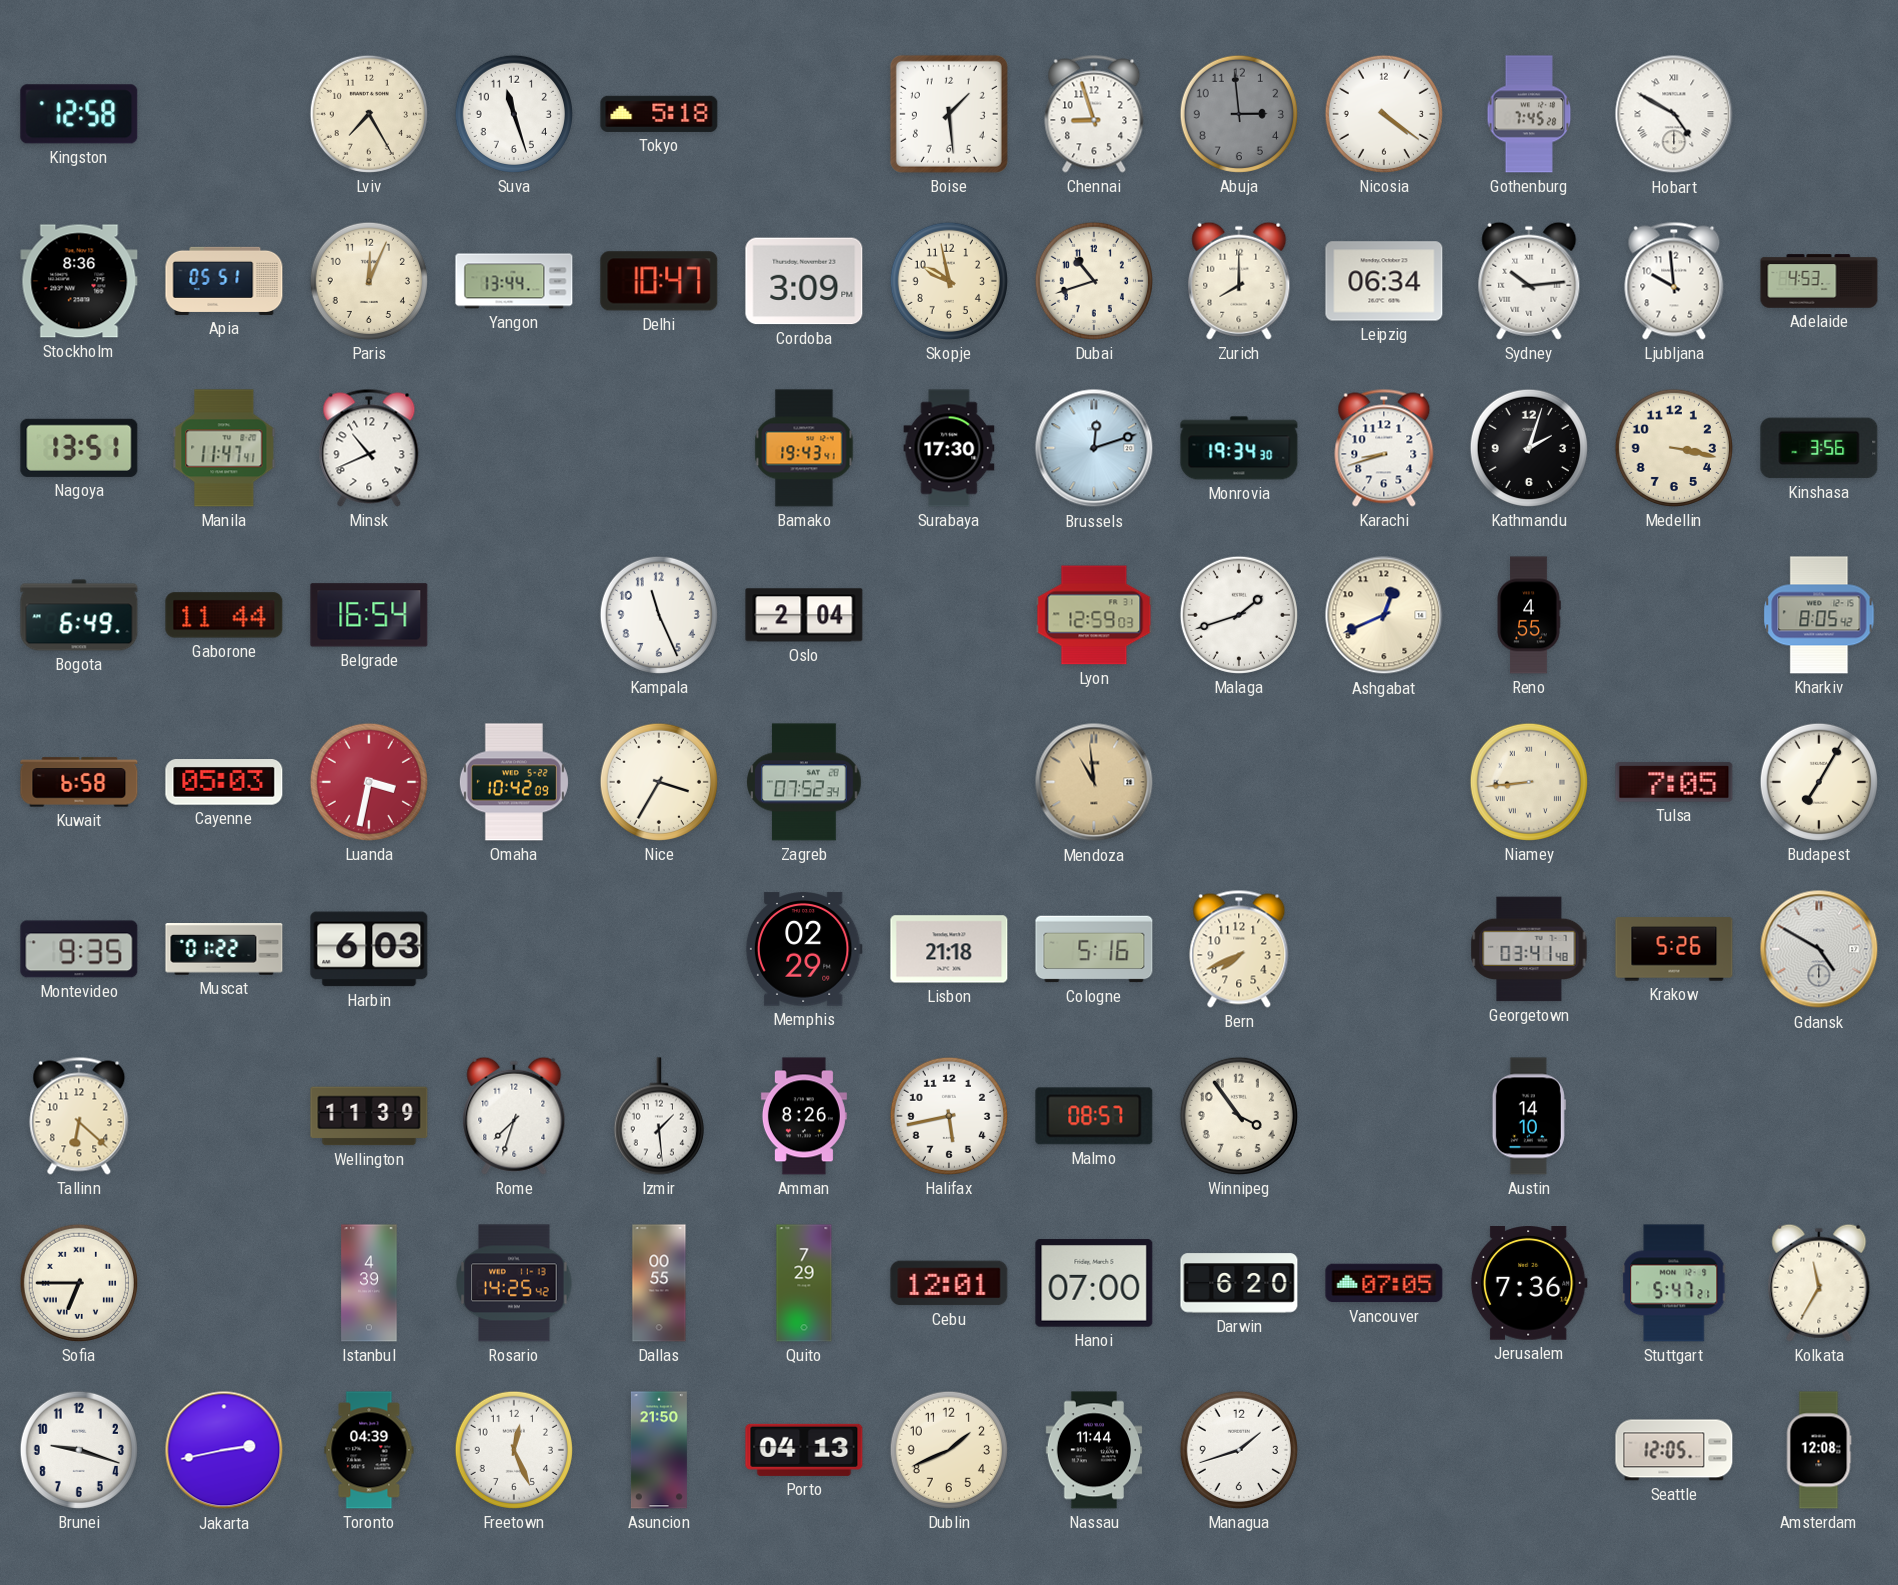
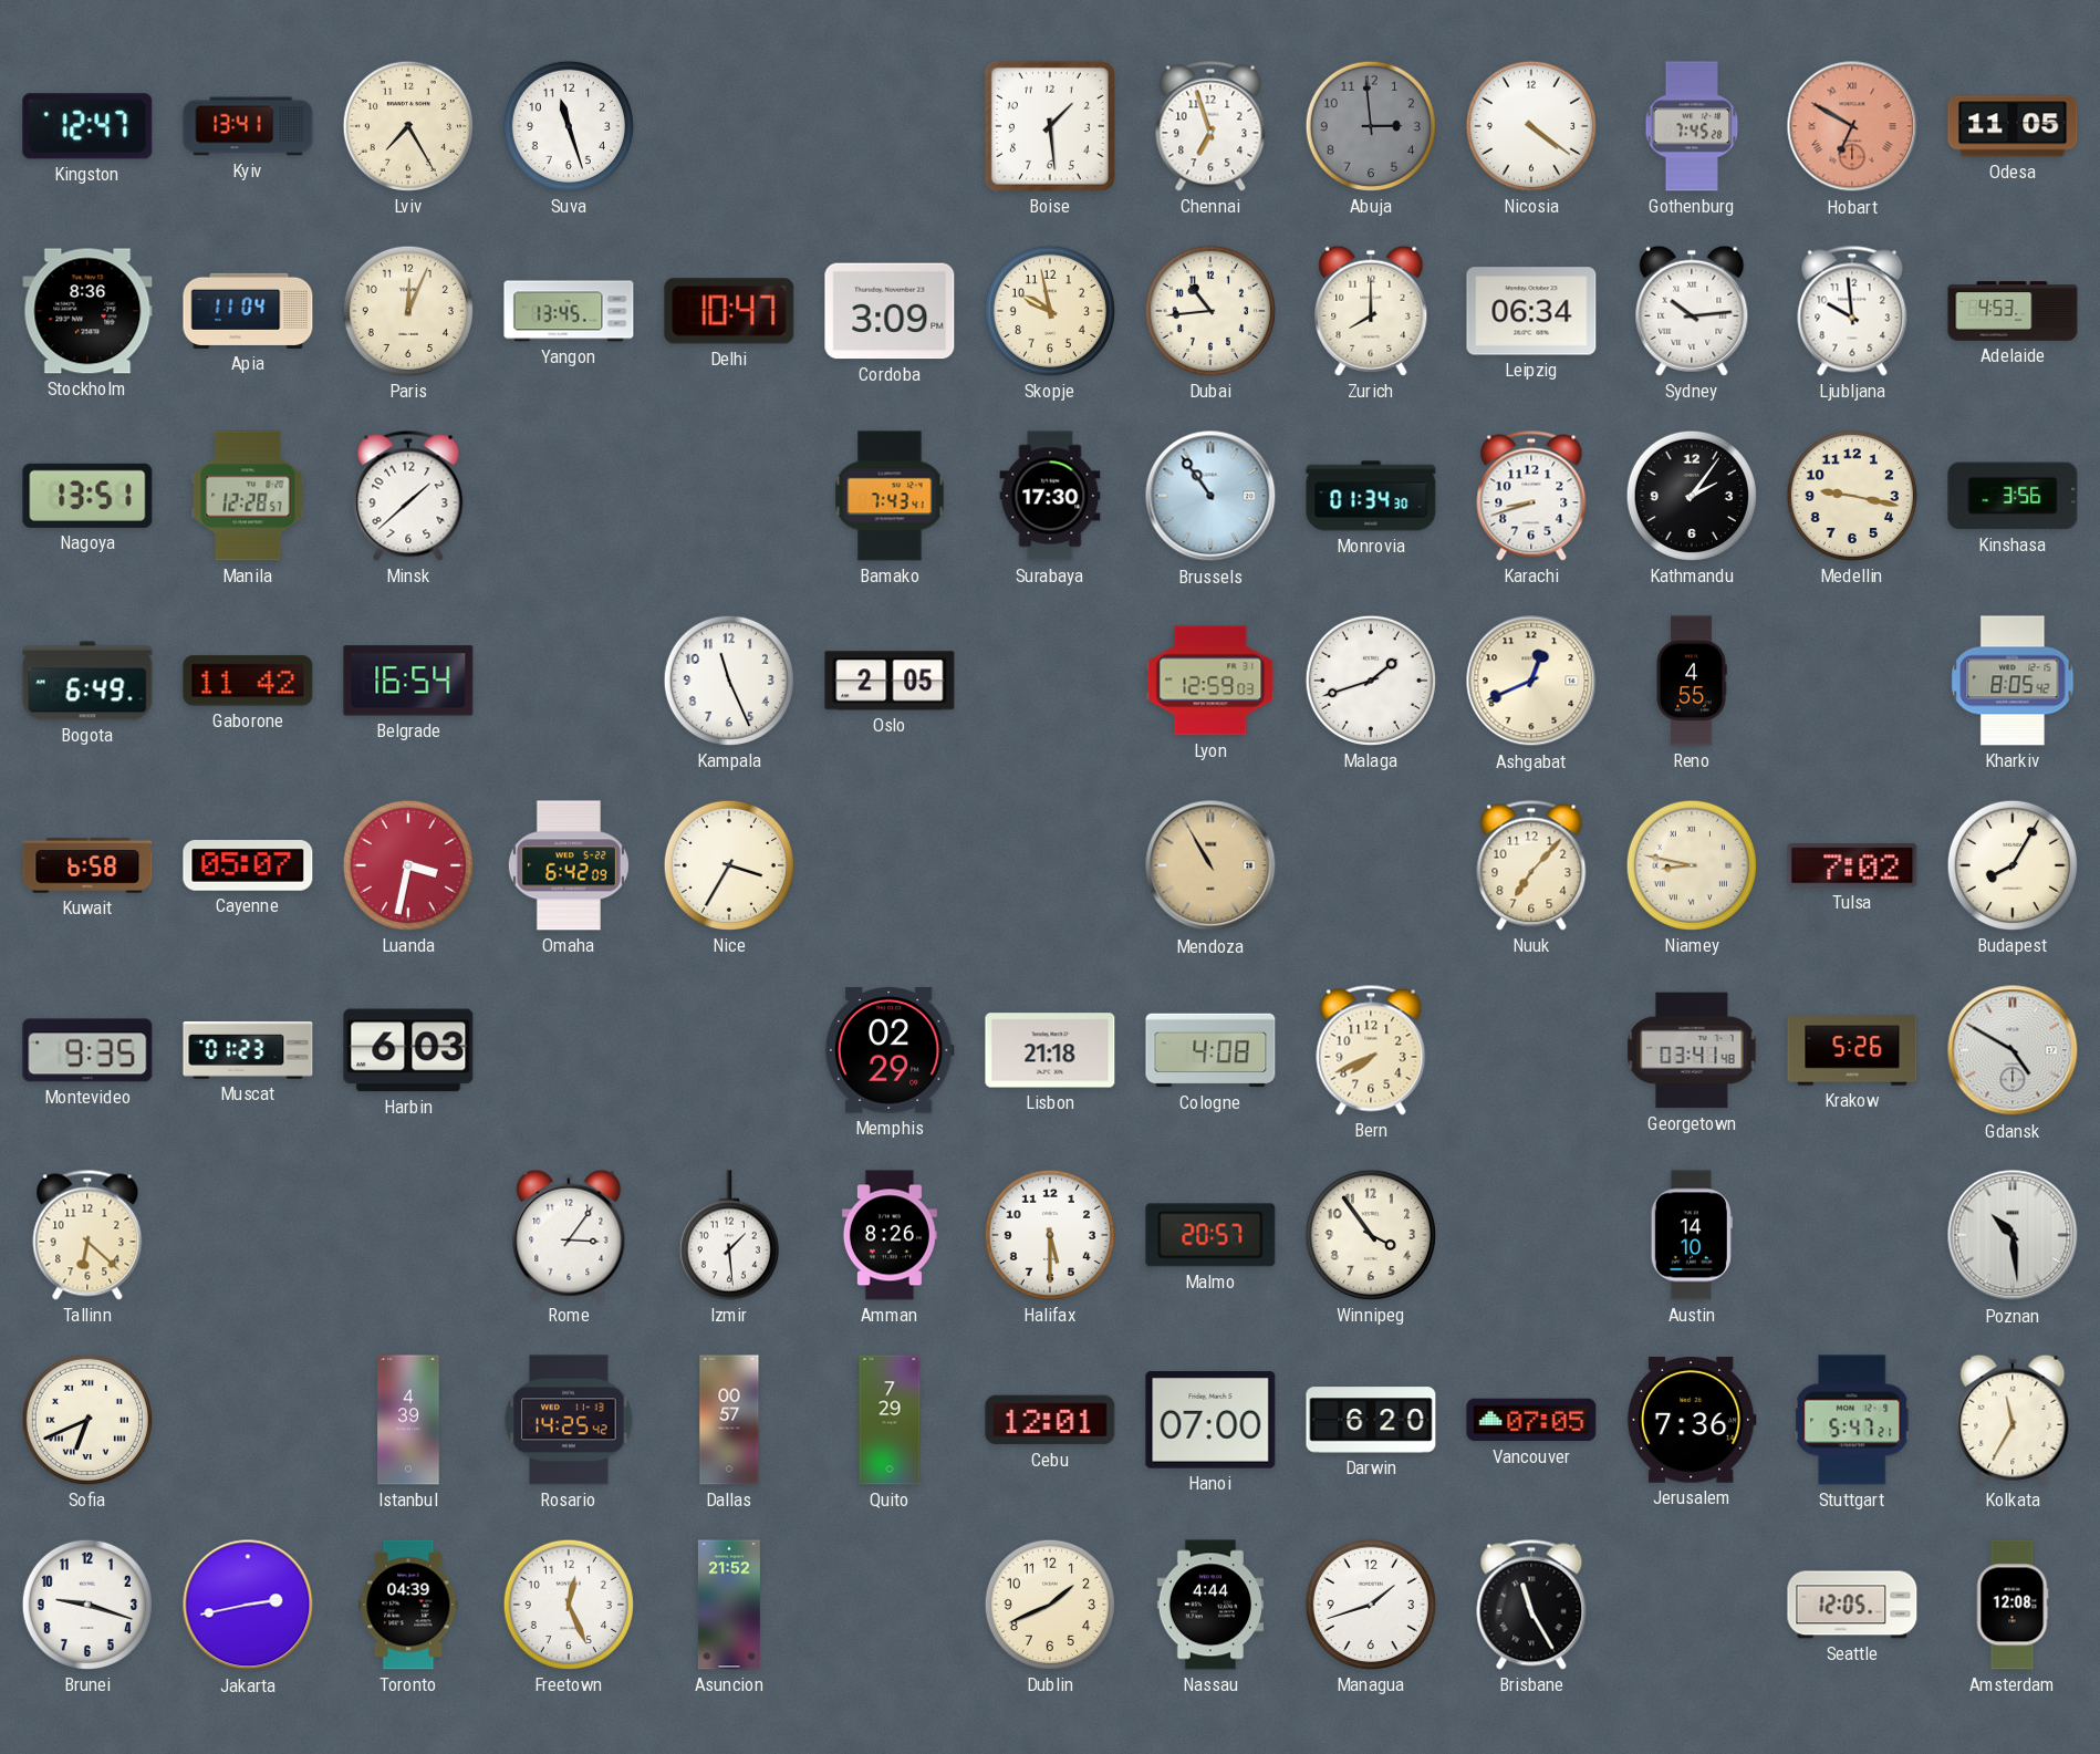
Kingston: 12:58 -> 12:47 (87, 126)
Kyiv: none -> 13:41 (248, 126)
Tokyo: 5:18 -> none (659, 114)
Chennai: 8:57 -> 6:57 (1210, 126)
Hobart: 4:50 -> 6:50 (1852, 126)
Hobart dial: white -> salmon (1852, 126)
Odesa: none -> 11:05 (2013, 126)
Apia: 05:51 -> 11:04 (248, 311)
Yangon: 13:44 -> 13:45 (569, 311)
Dubai: 10:42 -> 10:44 (1210, 311)
Manila: 11:47 -> 12:28 (248, 496)
Minsk: 10:41 -> 1:38 (408, 496)
Bamako: 19:43 -> 7:43 (890, 496)
Brussels: 12:12 -> 10:54 (1210, 496)
Monrovia: 19:34 -> 01:34 (1371, 496)
Kathmandu: 2:03 -> 2:06 (1692, 496)
Medellin: 3:17 -> 9:17 (1852, 496)
Gaborone: 11:44 -> 11:42 (248, 681)
Oslo: 2:04 -> 2:05 (890, 681)
Cayenne: 05:03 -> 05:07 (248, 866)
Omaha: 10:42 -> 6:42 (569, 865)
Zagreb: 07:52 -> none (804, 782)
Mendoza: 10:59 -> 10:55 (1210, 865)
Nuuk: none -> 7:07 (1531, 865)
Niamey: 8:44 -> 8:47 (1692, 865)
Tulsa: 7:05 -> 7:02 (1852, 865)
Budapest: 7:05 -> 8:05 (2013, 865)
Muscat: 01:22 -> 01:23 (248, 1050)
Cologne: 5:16 -> 4:08 (1210, 1050)
Wellington: 11:39 -> none (369, 1116)
Rome: 7:33 -> 3:06 (569, 1235)
Halifax: 5:43 -> 5:30 (1050, 1235)
Malmo: 08:57 -> 20:57 (1210, 1235)
Poznan: none -> 10:29 (2013, 1235)
Sofia: 6:45 -> 6:41 (87, 1420)
Dallas: 00:55 -> 00:57 (729, 1420)
Asuncion: 21:50 -> 21:52 (729, 1605)
Porto: 04:13 -> none (804, 1450)
Nassau: 11:44 -> 4:44 (1210, 1605)
Brisbane: none -> 11:25 (1531, 1605)
